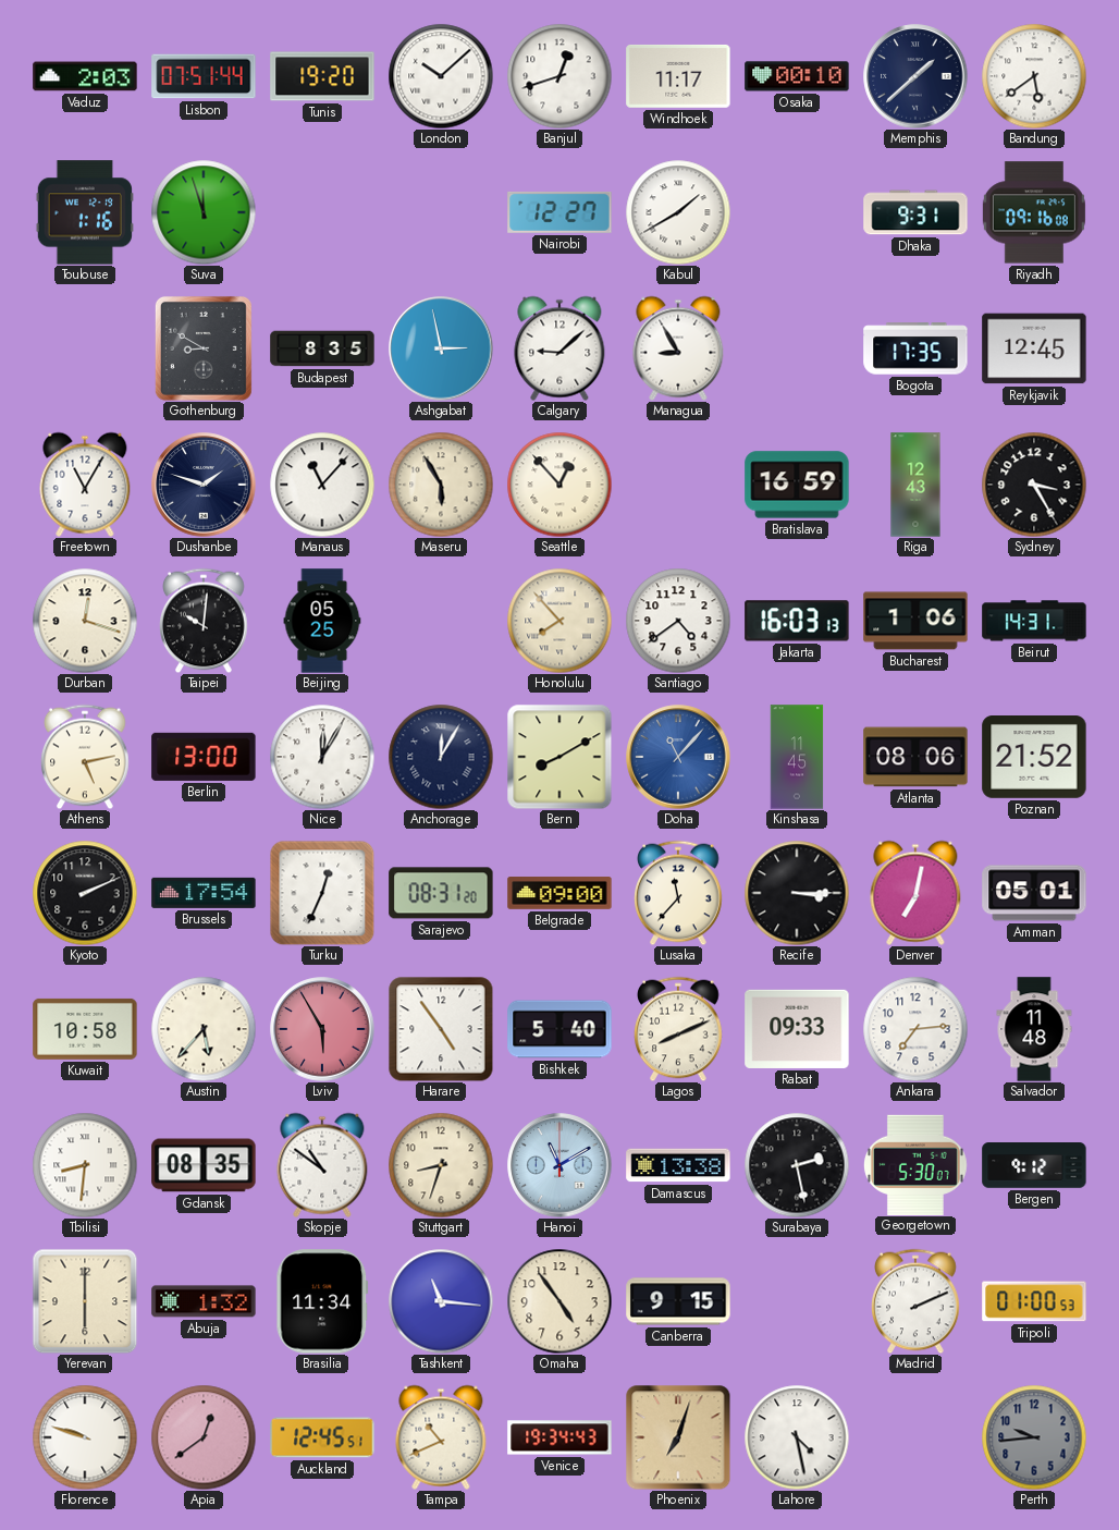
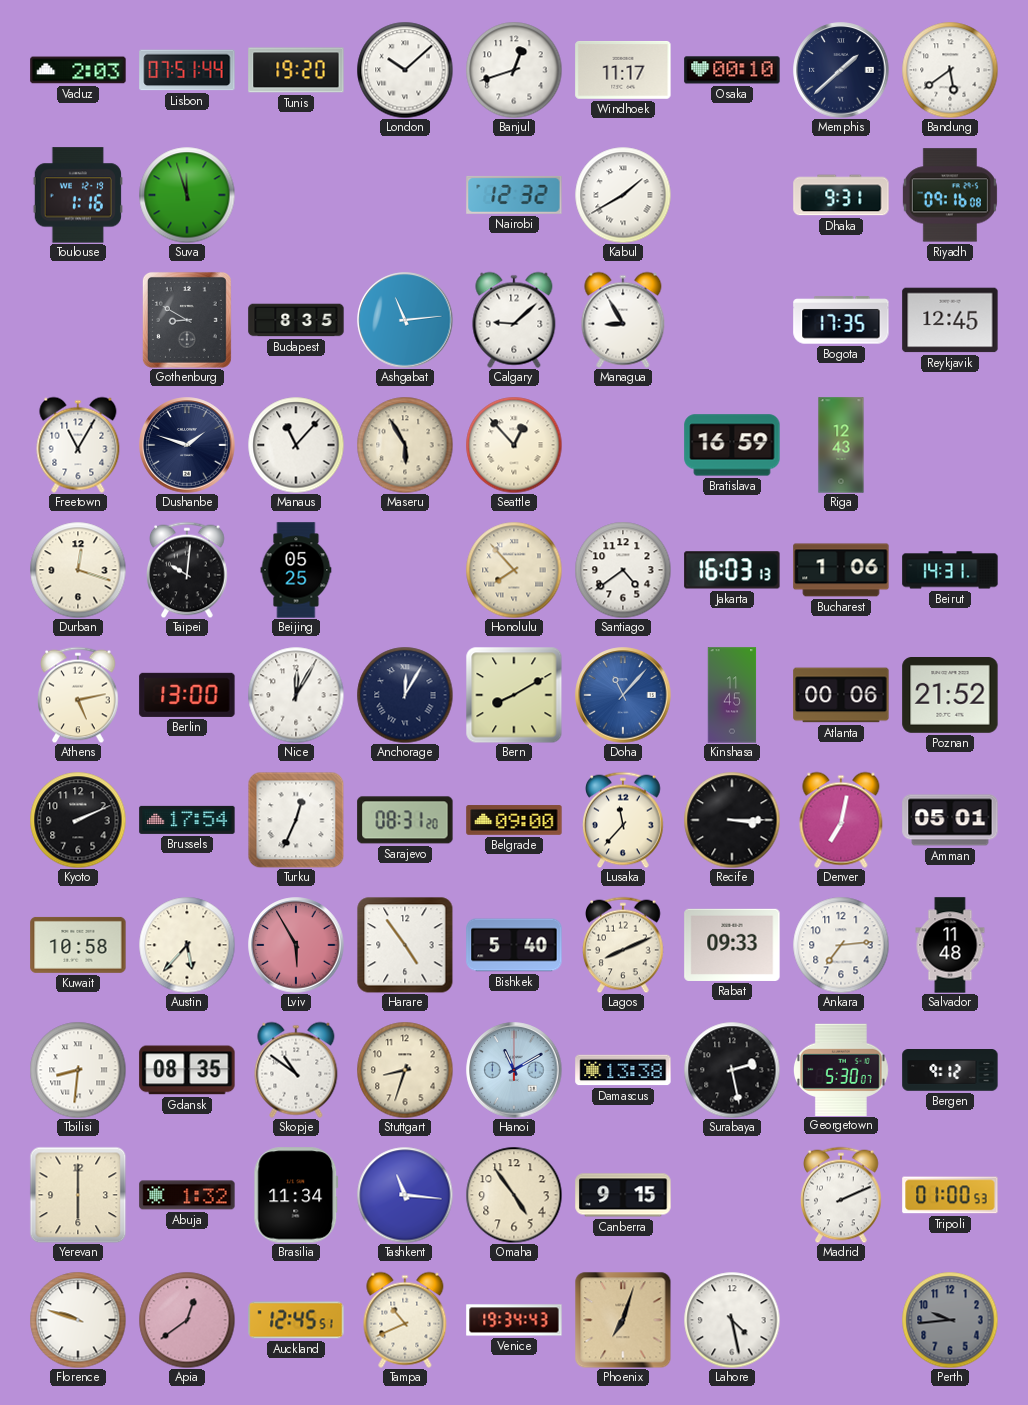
Nairobi: 12:27 -> 12:32 (514, 195)
Ashgabat: 2:58 -> 11:14 (405, 320)
Sydney: 3:25 -> none (1034, 485)
Atlanta: 08:06 -> 00:06 (841, 695)
